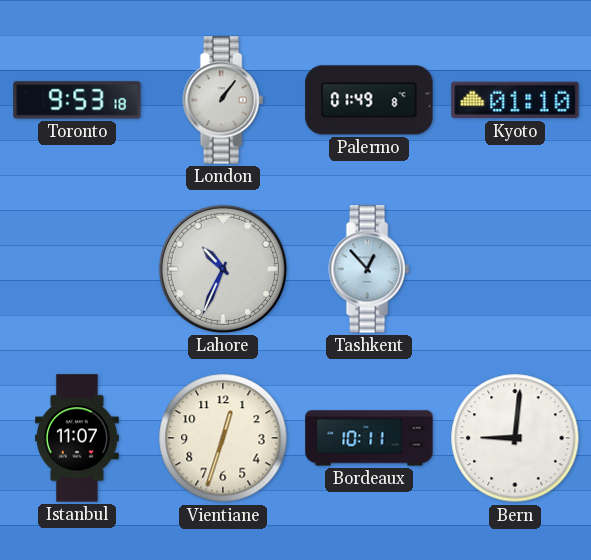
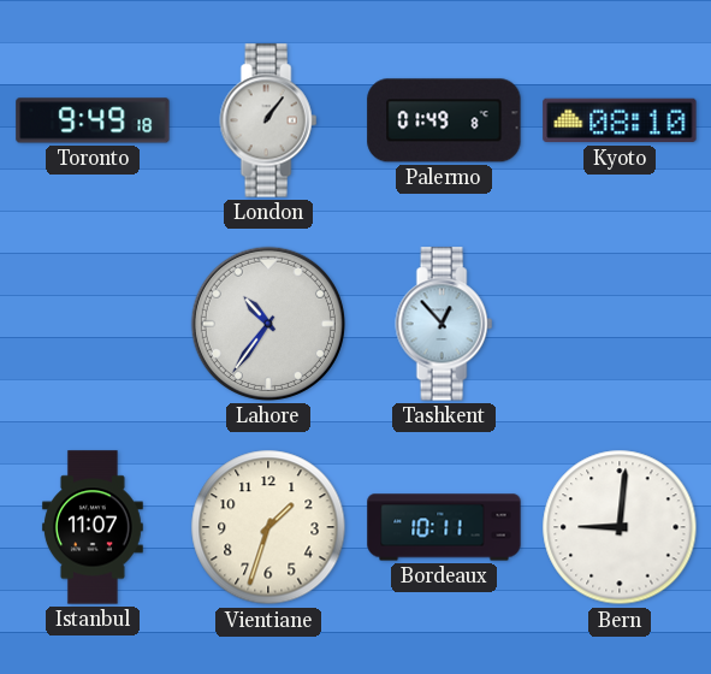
Toronto: 9:53 -> 9:49 (93, 120)
Kyoto: 01:10 -> 08:10 (620, 120)
Lahore: 10:34 -> 10:36 (268, 324)
Vientiane: 12:33 -> 1:33 (268, 527)
